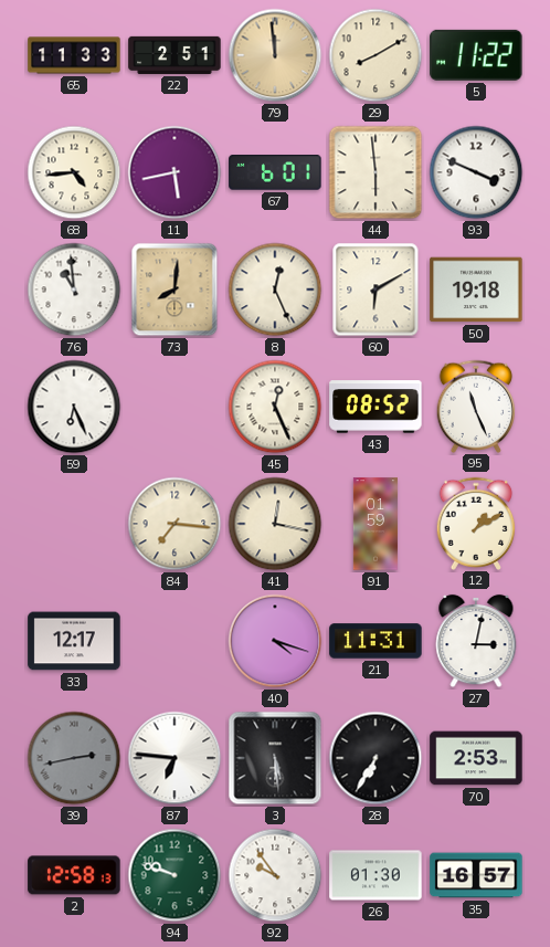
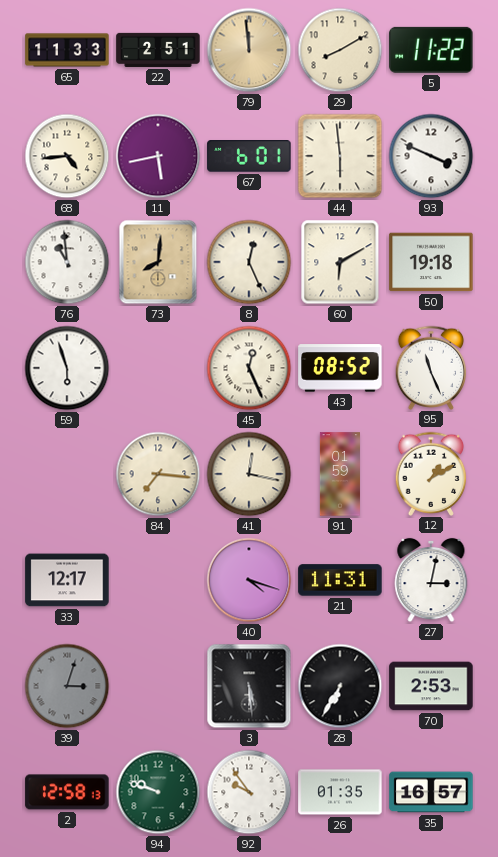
59: 6:26 -> 5:57 (67, 368)
39: 2:43 -> 3:03 (67, 686)
87: 6:46 -> none (174, 758)
26: 01:30 -> 01:35 (340, 792)
